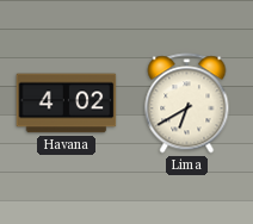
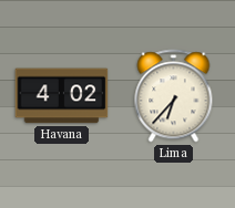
Lima: 6:40 -> 6:37 (174, 96)
